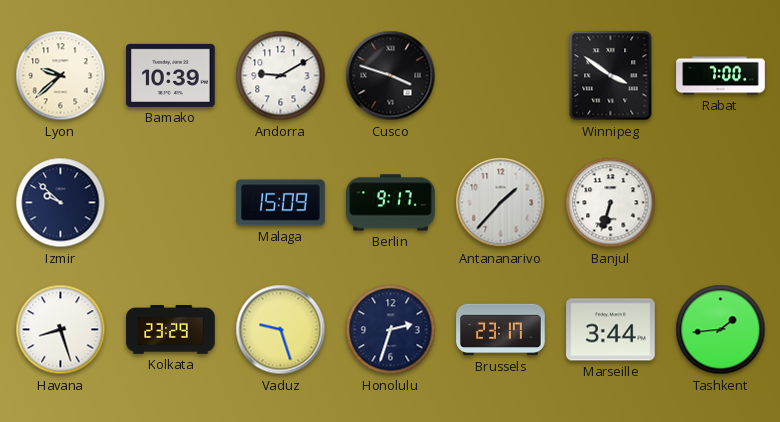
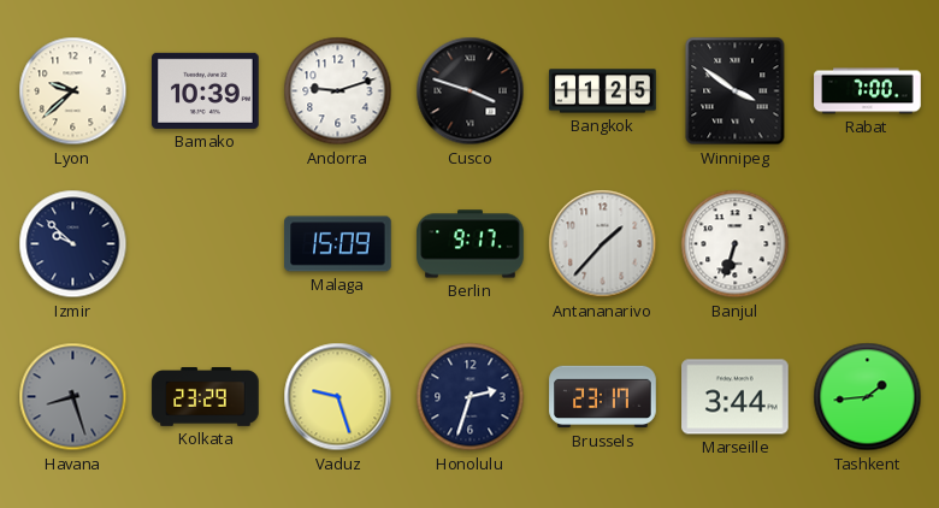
Andorra: 9:10 -> 9:12 (338, 91)
Bangkok: none -> 11:25 (603, 91)
Havana dial: white -> grey (73, 397)
